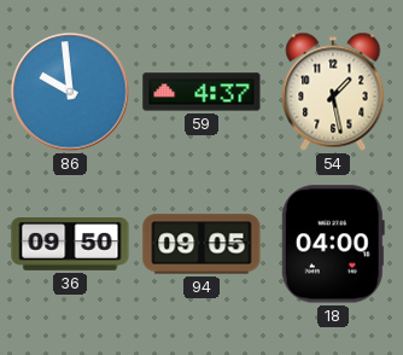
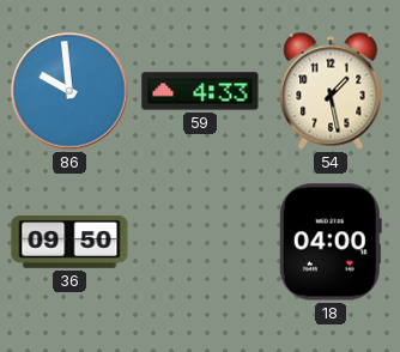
59: 4:37 -> 4:33 (200, 91)
94: 09:05 -> none (201, 244)
